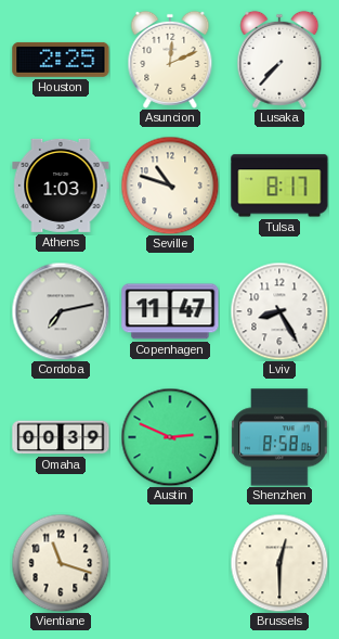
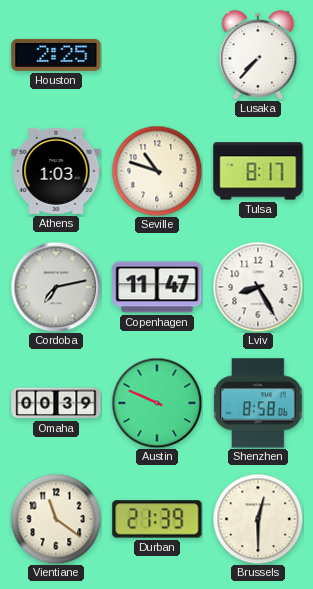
Asuncion: 12:11 -> none (170, 60)
Austin: 2:49 -> 9:49 (157, 403)
Vientiane: 11:18 -> 11:21 (56, 519)
Durban: none -> 21:39 (157, 519)
